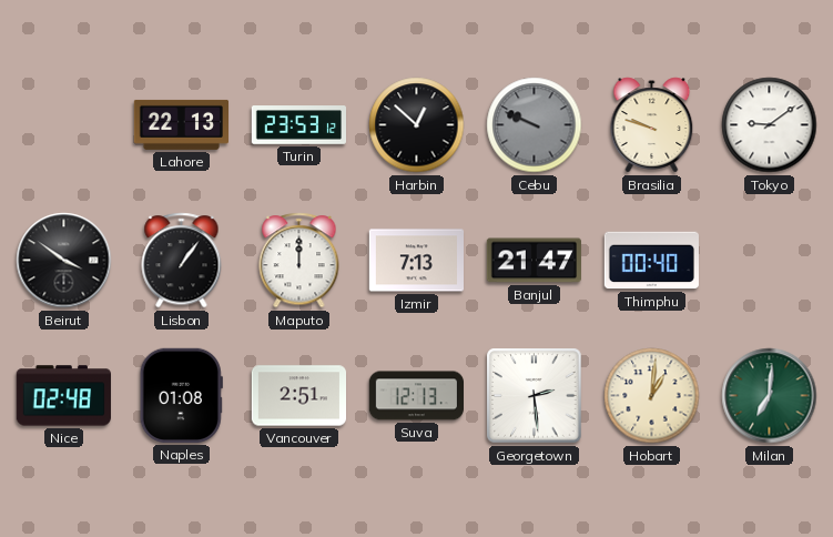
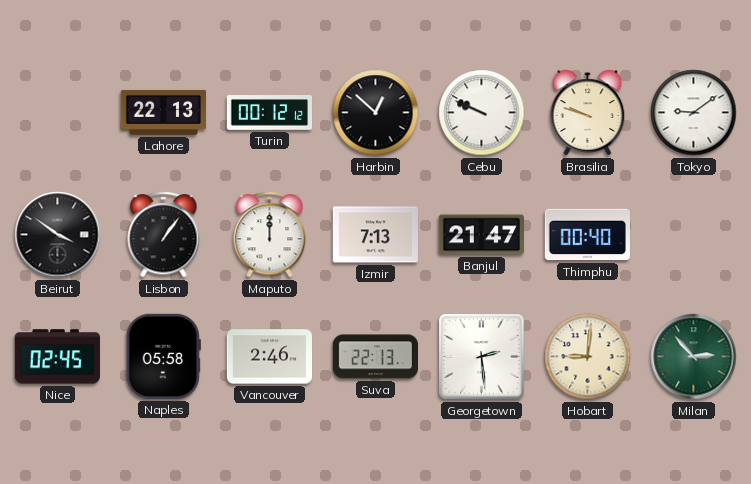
Turin: 23:53 -> 00:12 (269, 113)
Cebu dial: grey -> white (482, 113)
Nice: 02:48 -> 02:45 (57, 357)
Naples: 01:08 -> 05:58 (163, 356)
Vancouver: 2:51 -> 2:46 (269, 357)
Suva: 12:13 -> 22:13 (375, 357)
Hobart: 1:01 -> 9:01 (588, 357)
Milan: 7:01 -> 2:53 (694, 357)
